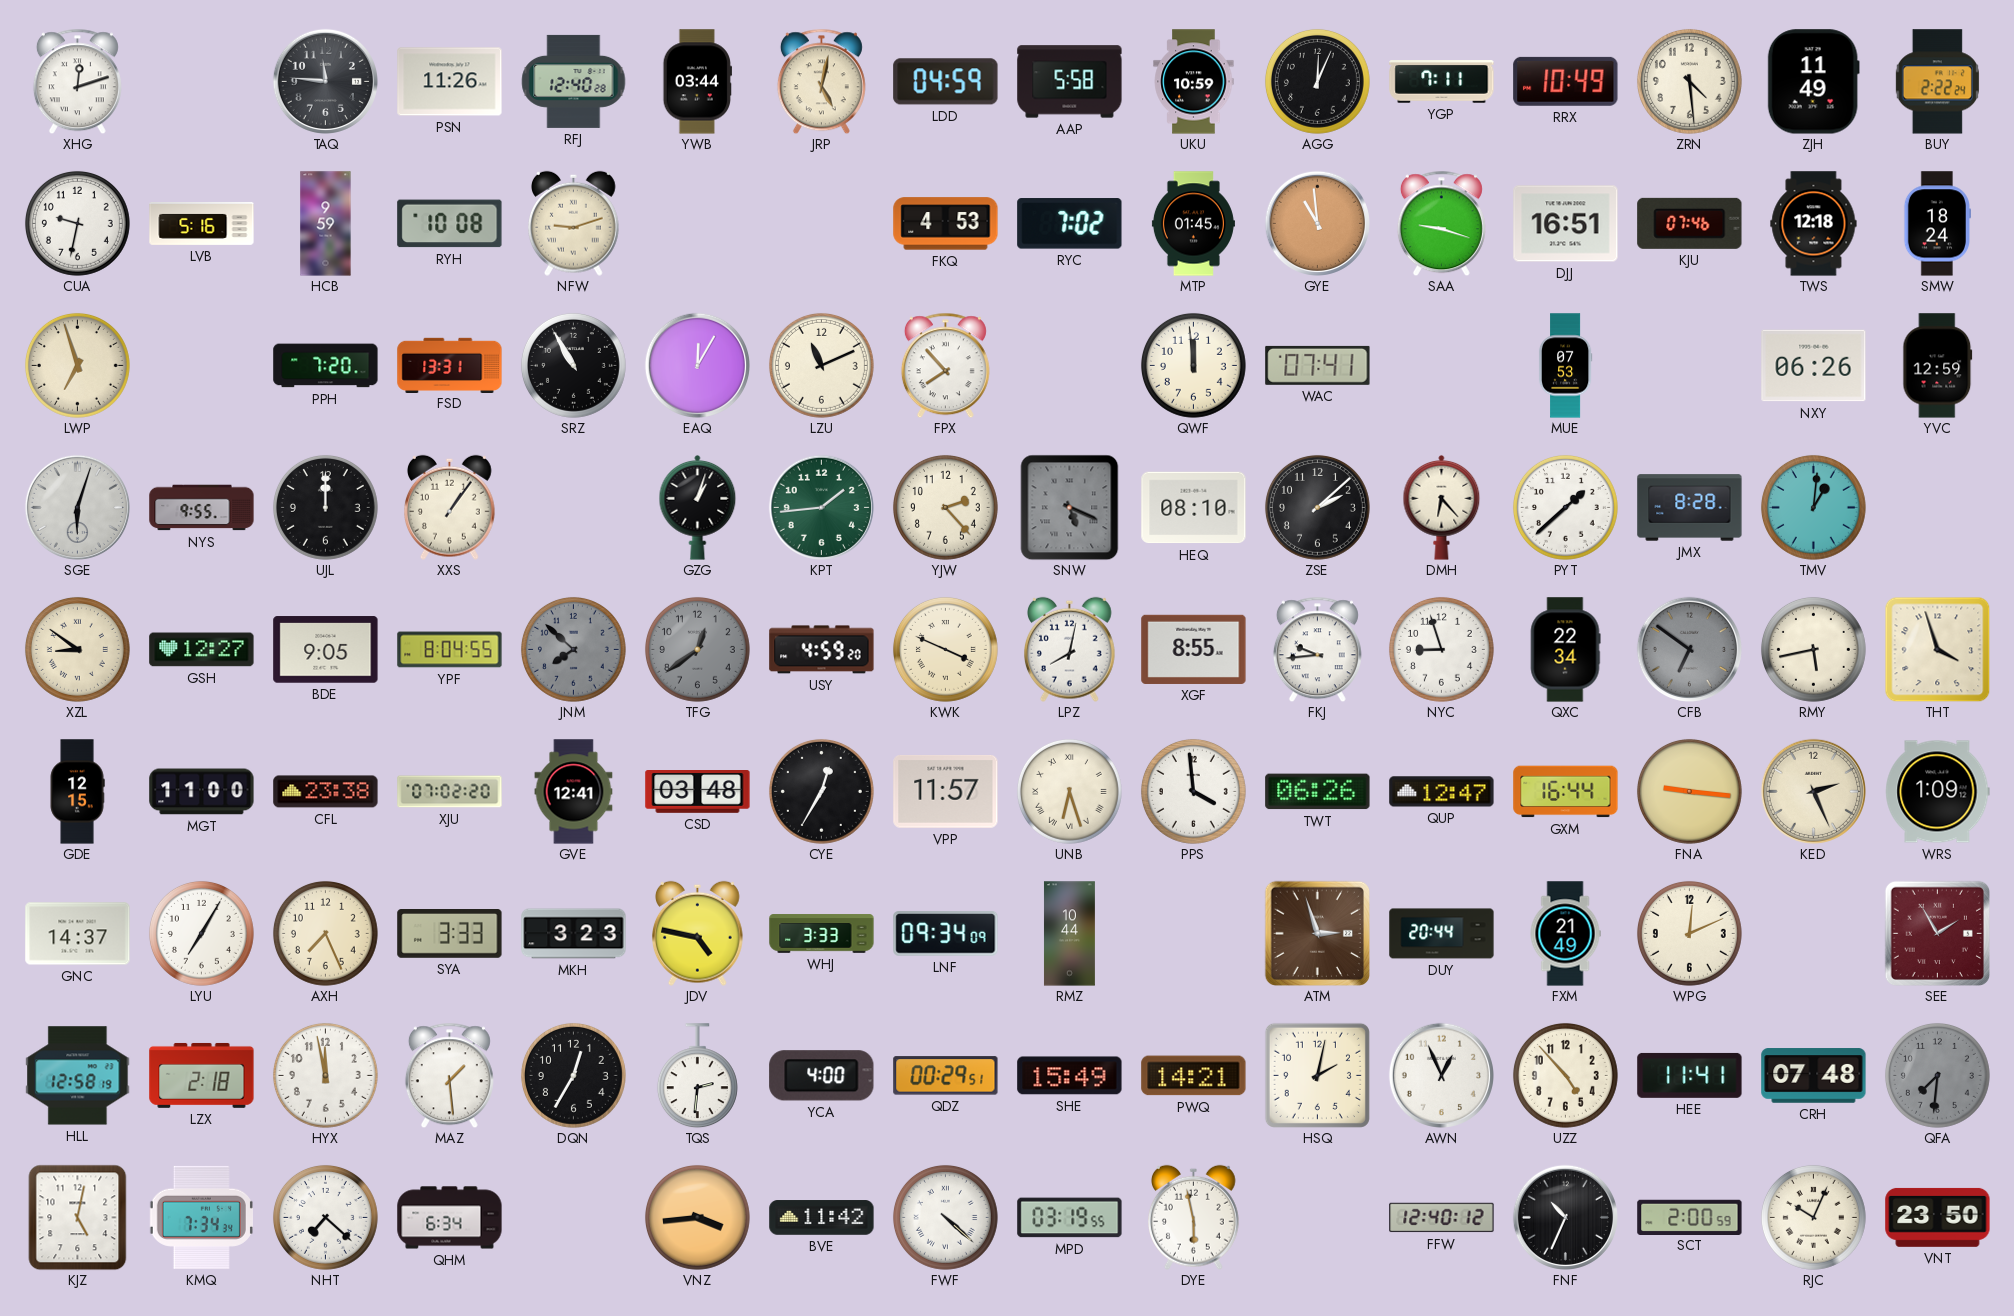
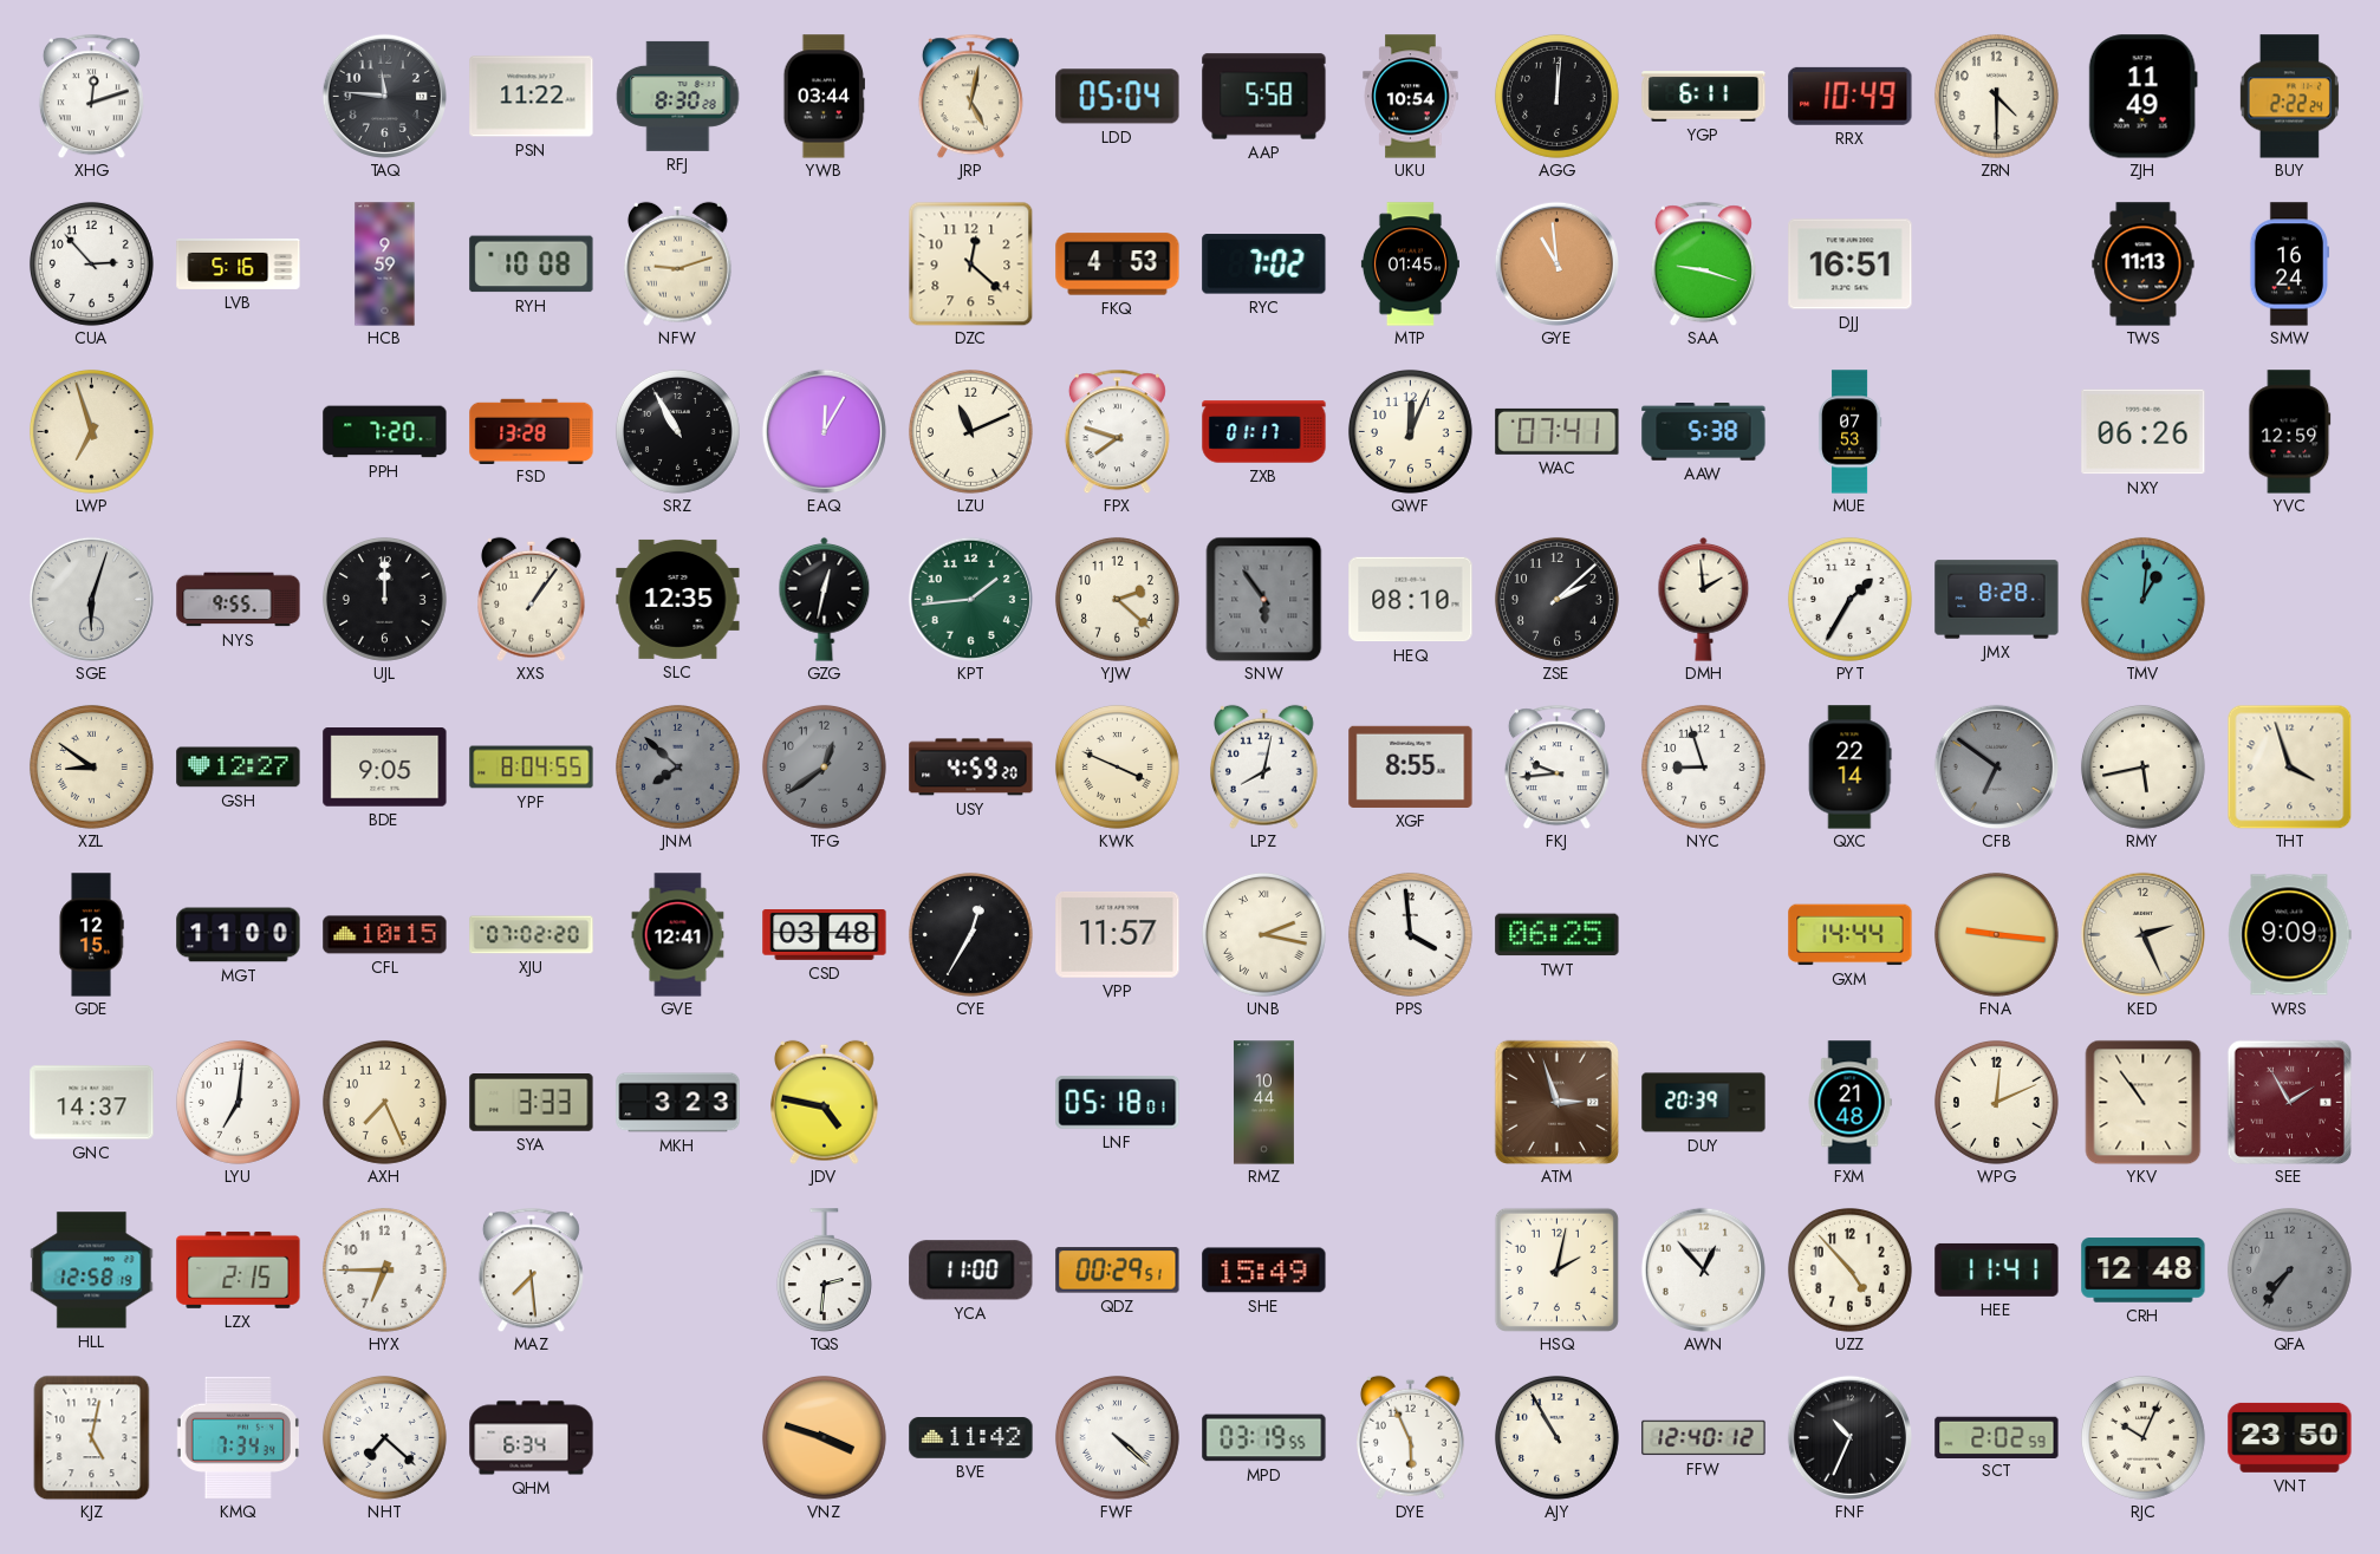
PSN: 11:26 -> 11:22 (532, 97)
RFJ: 12:40 -> 8:30 (678, 96)
LDD: 04:59 -> 05:04 (1118, 97)
UKU: 10:59 -> 10:54 (1411, 97)
AGG: 12:04 -> 12:01 (1556, 96)
YGP: 7:11 -> 6:11 (1704, 97)
ZRN: 4:29 -> 4:30 (1996, 96)
CUA: 9:32 -> 2:53 (91, 263)
DZC: none -> 12:22 (970, 263)
KJU: 07:46 -> none (1690, 223)
TWS: 12:18 -> 11:13 (2144, 265)
SMW: 18:24 -> 16:24 (2289, 265)
FSD: 13:31 -> 13:28 (532, 431)
FPX: 7:53 -> 7:48 (1117, 431)
ZXB: none -> 01:17 (1264, 432)
QWF: 11:59 -> 12:04 (1410, 431)
AAW: none -> 5:38 (1704, 432)
SLC: none -> 12:35 (678, 599)
GZG: 1:03 -> 12:32 (825, 600)
YJW: 2:23 -> 2:22 (1117, 599)
SNW: 5:19 -> 5:54 (1264, 599)
DMH: 6:23 -> 1:59 (1704, 600)
PYT: 1:38 -> 1:35 (1849, 599)
QXC: 22:34 -> 22:14 (1849, 768)
CFL: 23:38 -> 10:15 (385, 935)
UNB: 6:27 -> 2:17 (1263, 934)
TWT: 06:26 -> 06:25 (1558, 935)
QUP: 12:47 -> none (1442, 792)
GXM: 16:44 -> 14:44 (1851, 935)
WRS: 1:09 -> 9:09 (2290, 935)
LYU: 7:05 -> 7:01 (238, 1102)
WHJ: 3:33 -> none (822, 934)
LNF: 09:34 -> 05:18 (1118, 1103)
DUY: 20:44 -> 20:39 (1704, 1103)
FXM: 21:49 -> 21:48 (1849, 1103)
YKV: none -> 10:54 (2144, 1102)
LZX: 2:18 -> 2:15 (239, 1269)
HYX: 11:58 -> 6:45 (384, 1269)
MAZ: 1:29 -> 7:29 (531, 1269)
DQN: 12:35 -> none (573, 1075)
YCA: 4:00 -> 11:00 (971, 1271)
PWQ: 14:21 -> none (1194, 1076)
AWN: 12:56 -> 12:53 (1703, 1269)
CRH: 07:48 -> 12:48 (2144, 1271)
QFA: 7:31 -> 7:36 (2289, 1269)
VNZ: 3:44 -> 3:48 (824, 1437)
DYE: 5:58 -> 5:56 (1411, 1437)
AJY: none -> 10:55 (1556, 1437)
SCT: 2:00 -> 2:02 (1997, 1437)
